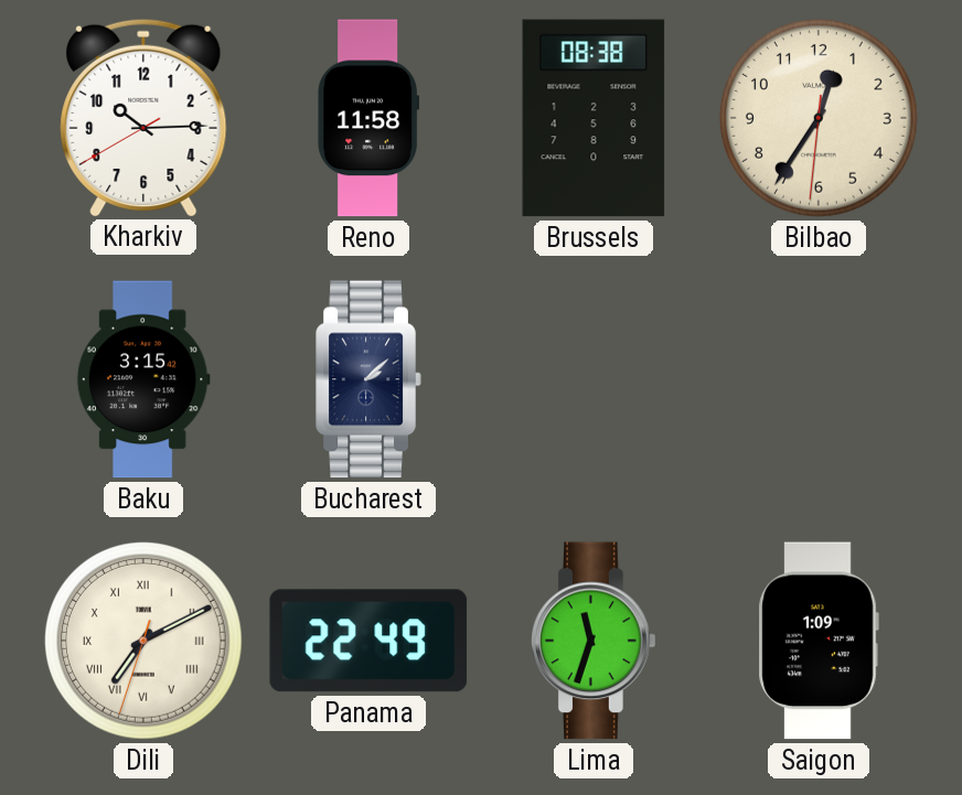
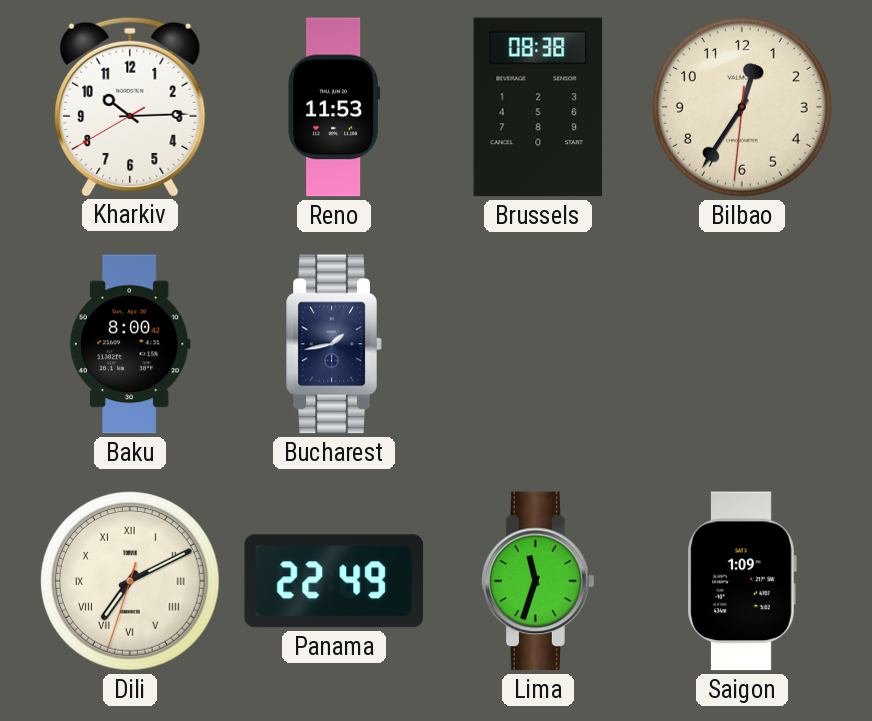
Reno: 11:58 -> 11:53 (334, 107)
Baku: 3:15 -> 8:00 (130, 344)
Bucharest: 2:08 -> 1:43 (334, 344)
